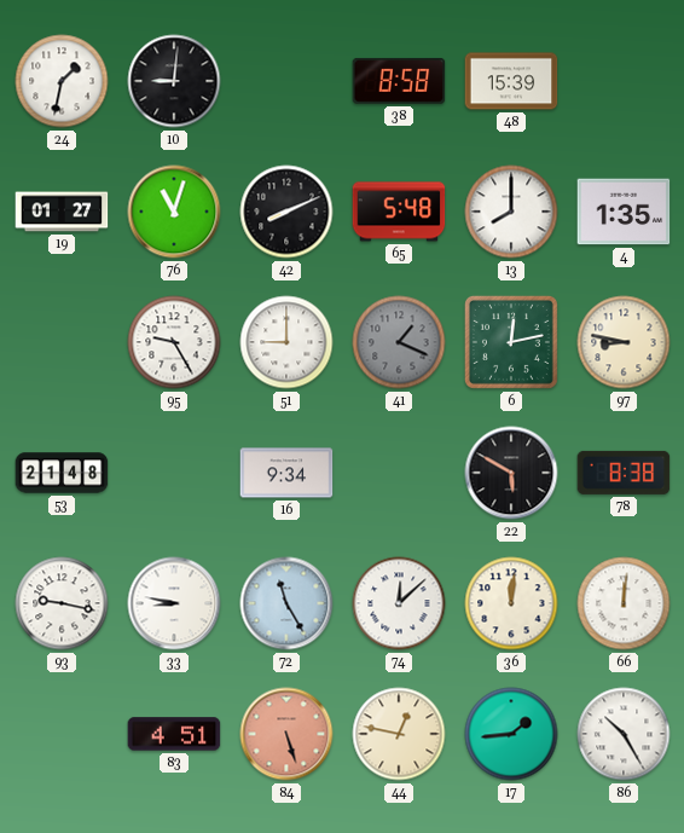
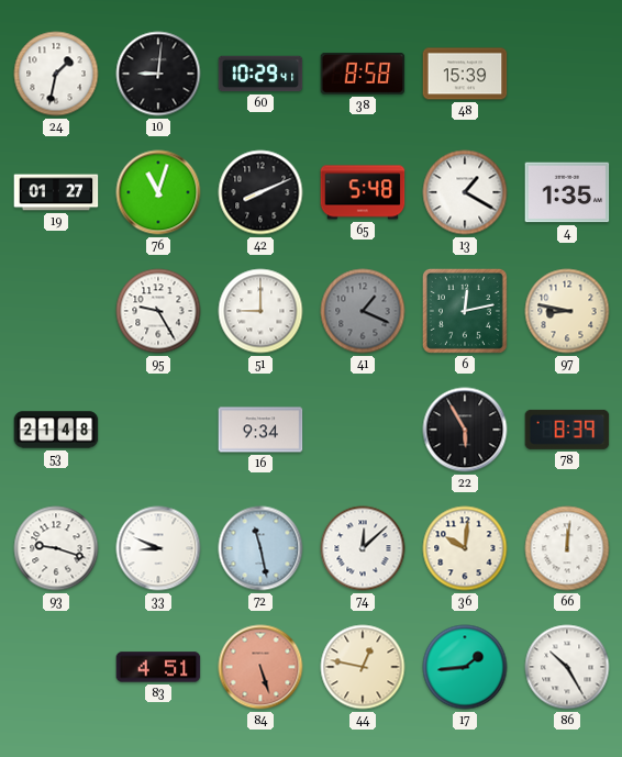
60: none -> 10:29 (260, 74)
13: 8:00 -> 1:20 (465, 192)
22: 5:50 -> 5:55 (465, 430)
78: 8:38 -> 8:39 (567, 430)
93: 9:17 -> 9:18 (56, 548)
33: 8:47 -> 8:49 (158, 548)
72: 11:25 -> 11:28 (260, 548)
36: 12:01 -> 10:01 (465, 548)
